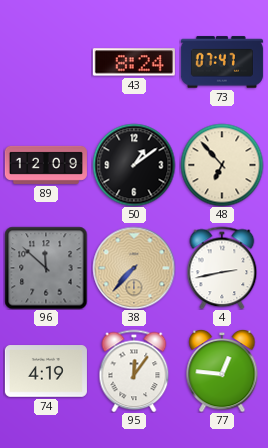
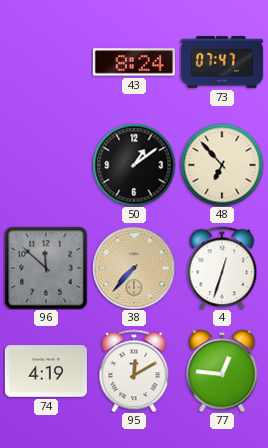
89: 12:09 -> none (46, 165)
4: 2:43 -> 12:33 (222, 268)
95: 12:06 -> 12:10 (134, 371)
